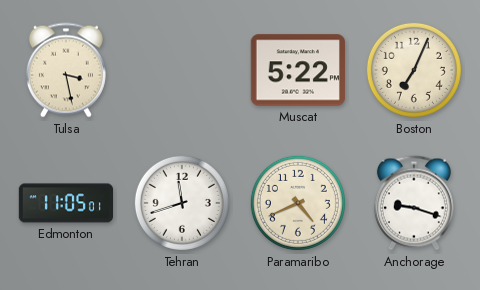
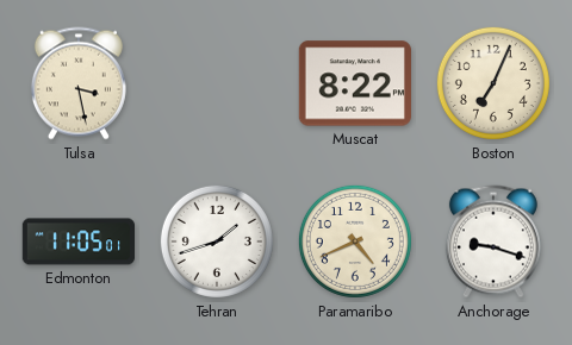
Muscat: 5:22 -> 8:22 (355, 83)
Tehran: 11:42 -> 1:42 (217, 241)
